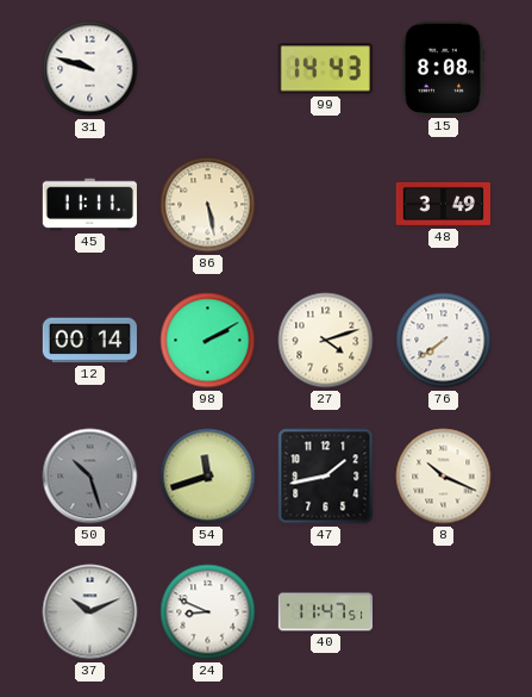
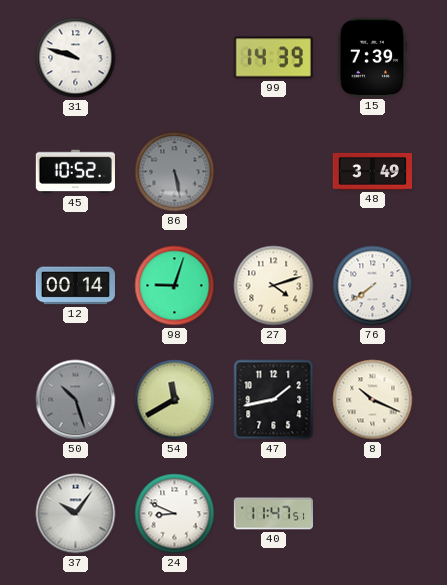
99: 14:43 -> 14:39 (273, 58)
15: 8:08 -> 7:39 (373, 57)
45: 11:11 -> 10:52 (75, 172)
86 dial: cream -> grey (175, 172)
98: 2:10 -> 9:03 (175, 286)
54: 11:42 -> 11:40 (175, 400)
37: 10:11 -> 10:06 (76, 514)
